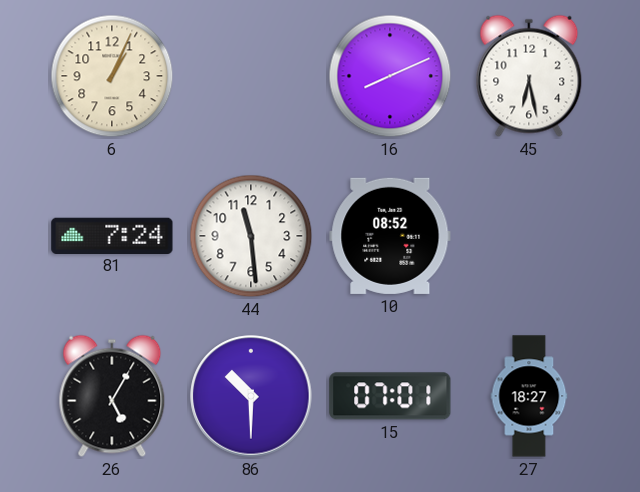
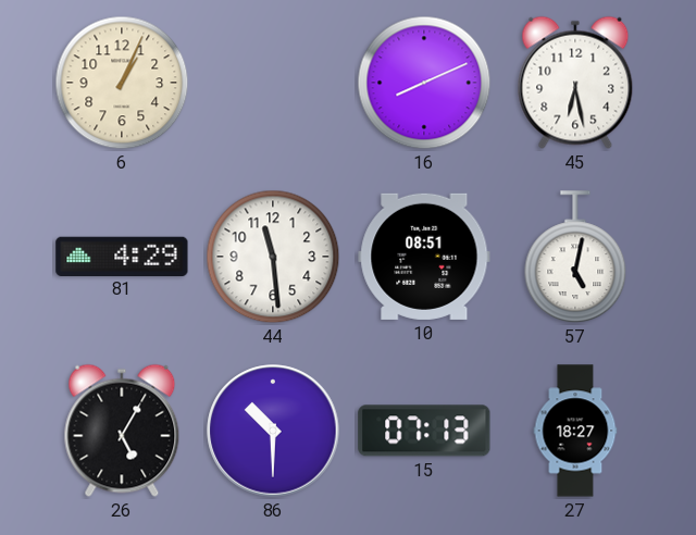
81: 7:24 -> 4:29 (122, 256)
10: 08:52 -> 08:51 (424, 257)
57: none -> 5:02 (575, 258)
15: 07:01 -> 07:13 (424, 431)
